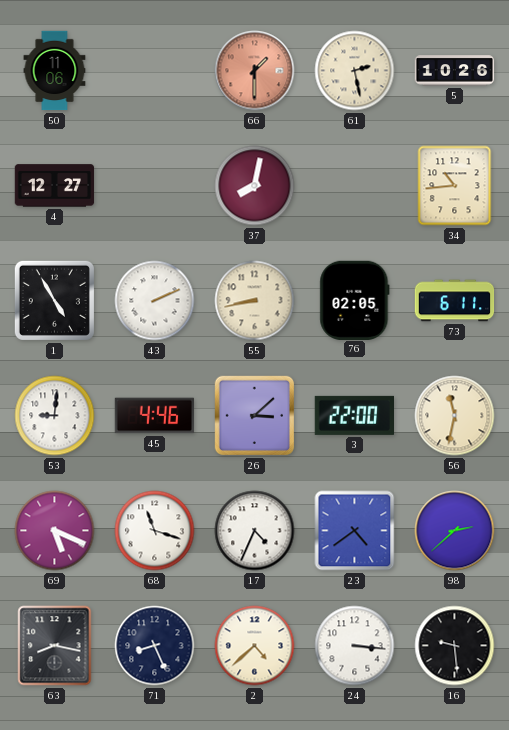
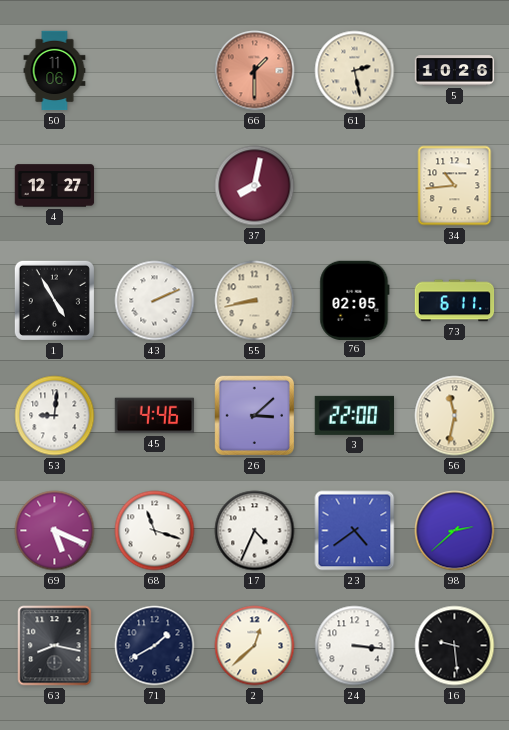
71: 8:26 -> 1:40 (155, 646)
2: 4:38 -> 12:38 (255, 646)
